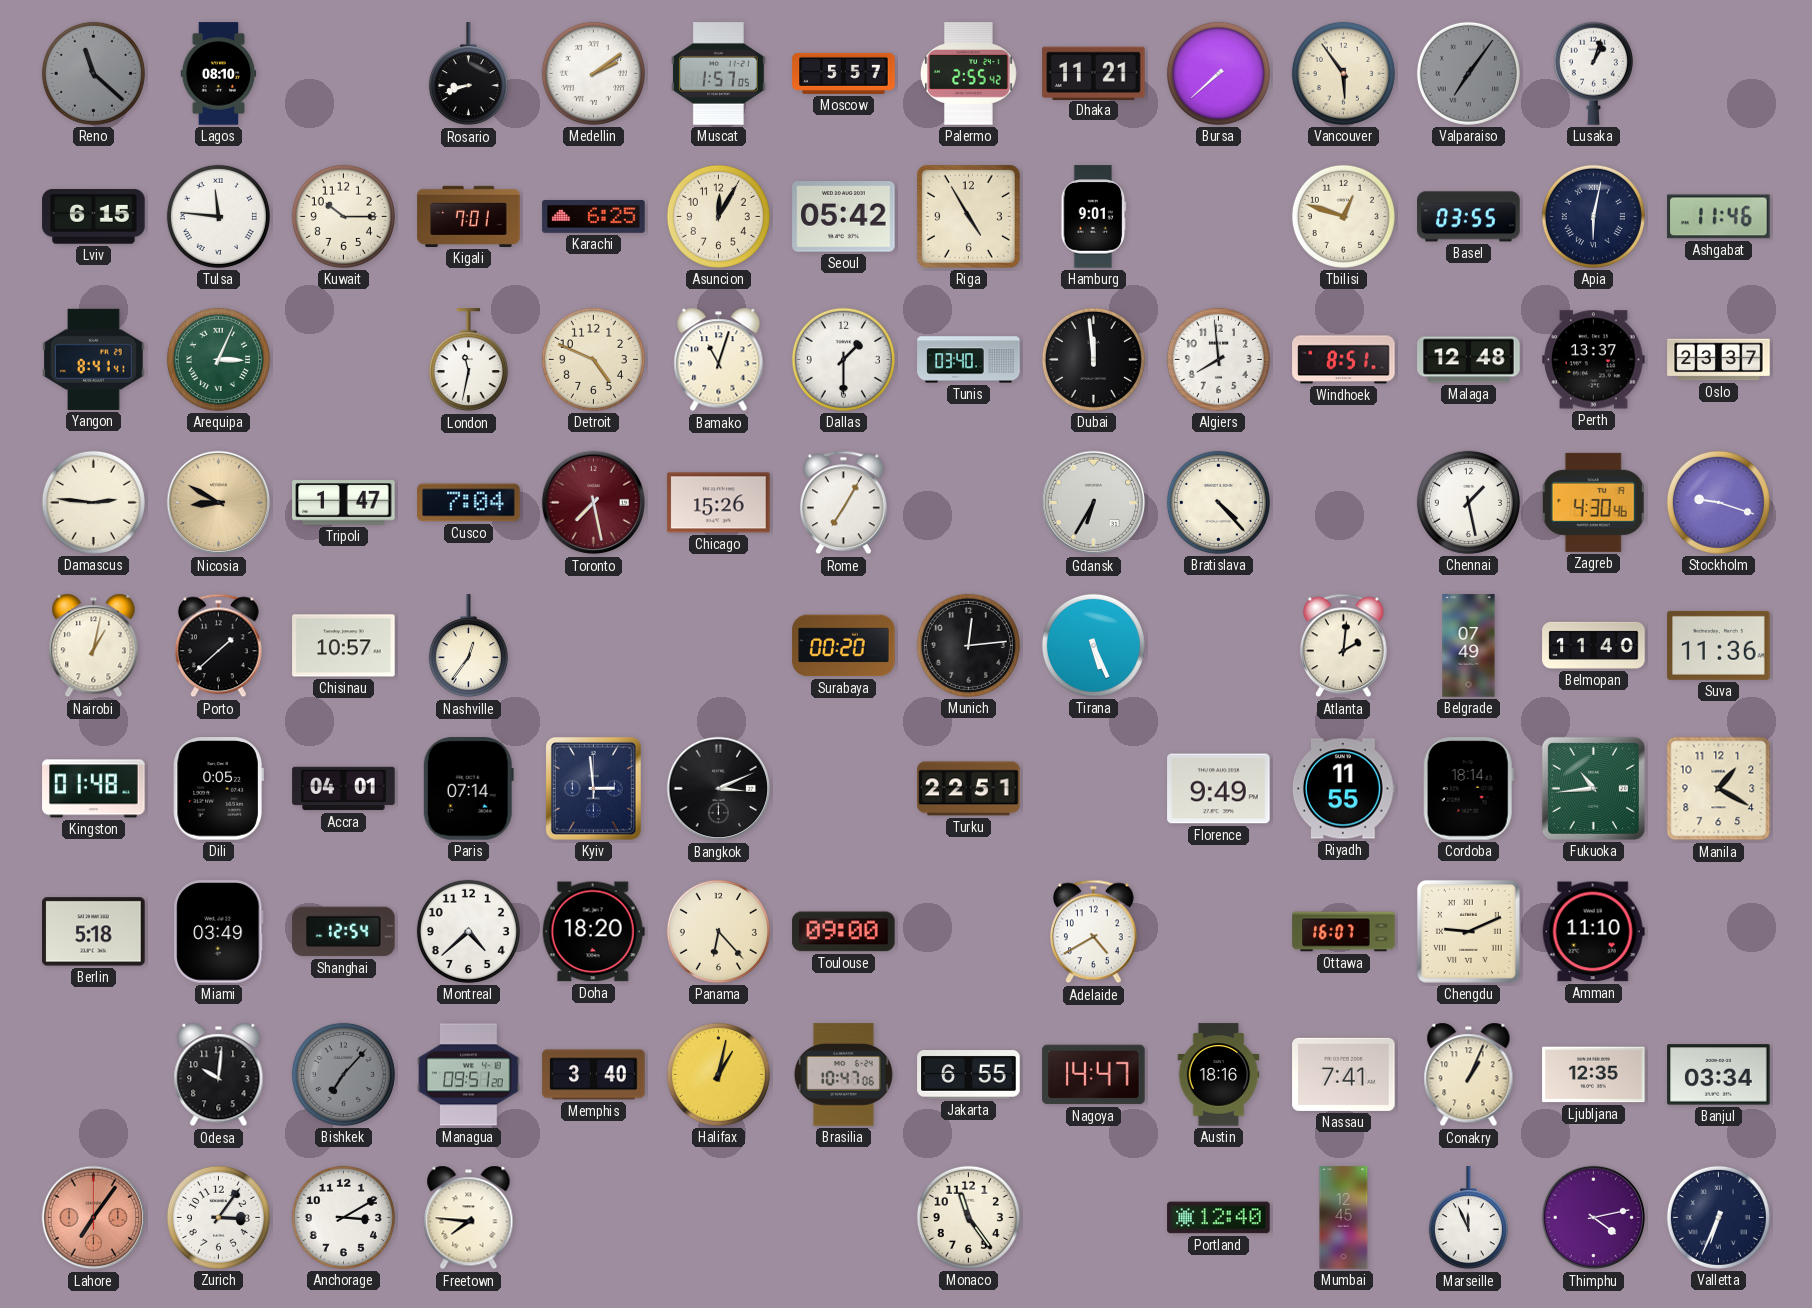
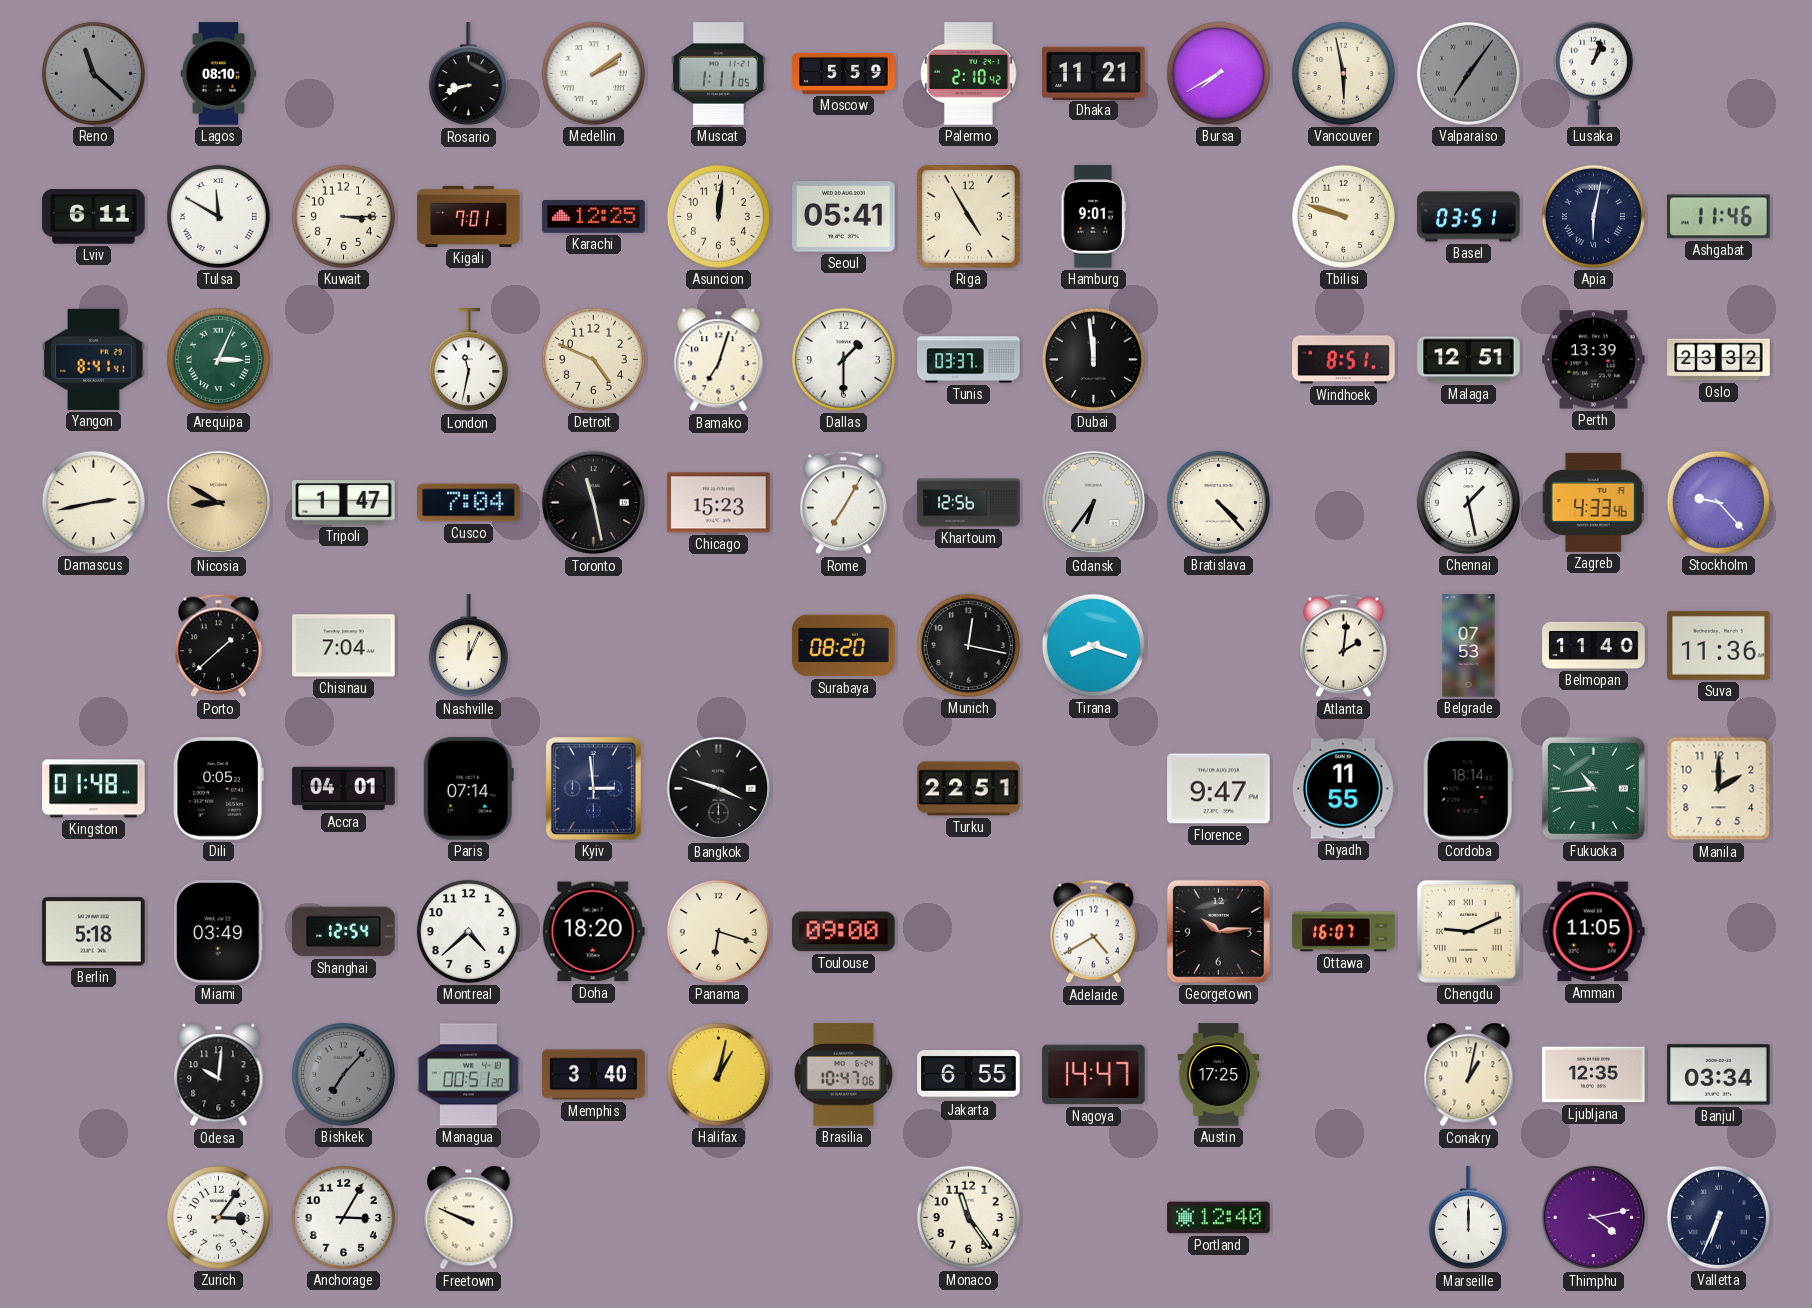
Muscat: 1:57 -> 1:11 (718, 74)
Moscow: 5:57 -> 5:59 (844, 73)
Palermo: 2:55 -> 2:10 (969, 74)
Bursa: 7:38 -> 7:40 (1218, 73)
Vancouver: 5:54 -> 5:58 (1343, 73)
Lviv: 6:15 -> 6:11 (94, 217)
Tulsa: 11:46 -> 11:50 (218, 216)
Kuwait: 10:15 -> 3:15 (343, 216)
Karachi: 6:25 -> 12:25 (594, 216)
Asuncion: 12:05 -> 12:01 (718, 216)
Seoul: 05:42 -> 05:41 (844, 217)
Tbilisi: 12:48 -> 9:48 (1343, 216)
Basel: 03:55 -> 03:51 (1469, 217)
Bamako: 11:03 -> 7:03 (719, 360)
Tunis: 03:40 -> 03:37 (969, 360)
Algiers: 7:59 -> none (1218, 359)
Malaga: 12:48 -> 12:51 (1469, 360)
Perth: 13:37 -> 13:39 (1594, 360)
Oslo: 23:37 -> 23:32 (1719, 360)
Damascus: 2:46 -> 2:43 (93, 502)
Toronto: 7:28 -> 11:28 (594, 503)
Toronto dial: burgundy -> black (594, 503)
Chicago: 15:26 -> 15:23 (719, 503)
Khartoum: none -> 12:56 (969, 503)
Gdansk: 6:35 -> 6:36 (1094, 503)
Zagreb: 4:30 -> 4:33 (1593, 502)
Stockholm: 9:18 -> 9:23 (1718, 502)
Nairobi: 1:02 -> none (94, 646)
Chisinau: 10:57 -> 7:04 (344, 646)
Nashville: 12:36 -> 12:04 (468, 646)
Surabaya: 00:20 -> 08:20 (844, 646)
Munich: 12:14 -> 12:17 (968, 645)
Tirana: 5:26 -> 8:18 (1093, 645)
Belgrade: 07:49 -> 07:53 (1469, 646)
Bangkok: 3:11 -> 3:48 (719, 789)
Florence: 9:49 -> 9:47 (1219, 789)
Manila: 1:20 -> 2:00 (1719, 789)
Panama: 6:23 -> 6:18 (718, 931)
Georgetown: none -> 10:14 (1218, 931)
Amman: 11:10 -> 11:05 (1593, 932)
Managua: 09:51 -> 00:51 (469, 1075)
Austin: 18:16 -> 17:25 (1219, 1075)
Nassau: 7:41 -> none (1344, 1074)
Conakry: 1:04 -> 1:02 (1469, 1075)
Lahore: 7:06 -> none (94, 1218)
Anchorage: 3:10 -> 3:05 (343, 1217)
Freetown: 7:46 -> 9:49 (469, 1218)
Mumbai: 12:45 -> none (1344, 1218)
Marseille: 11:56 -> 12:00 (1468, 1218)
